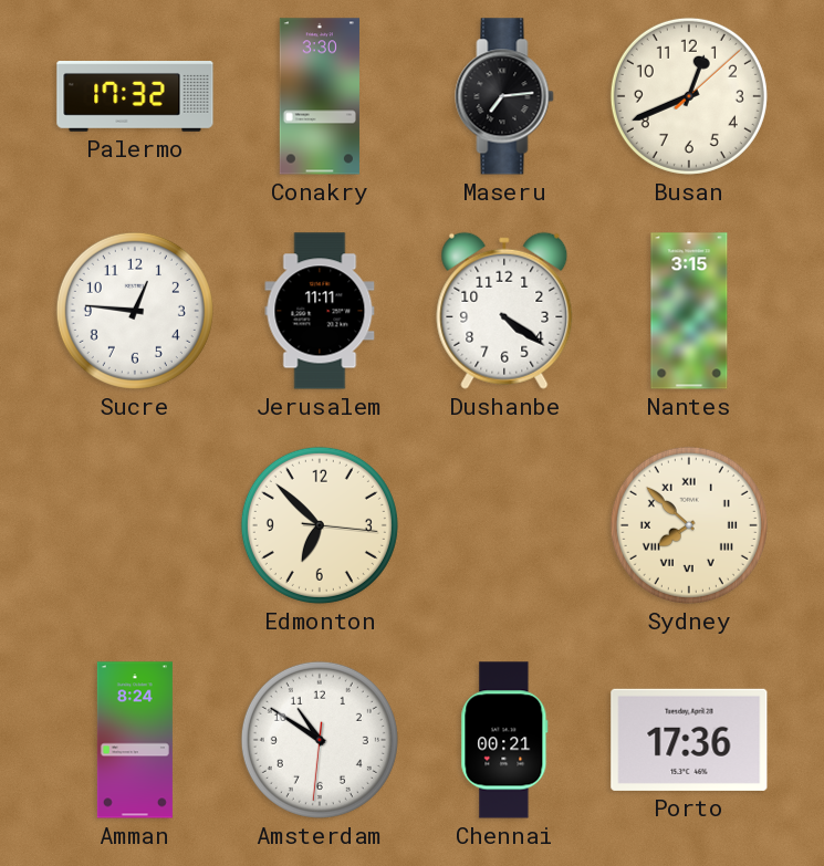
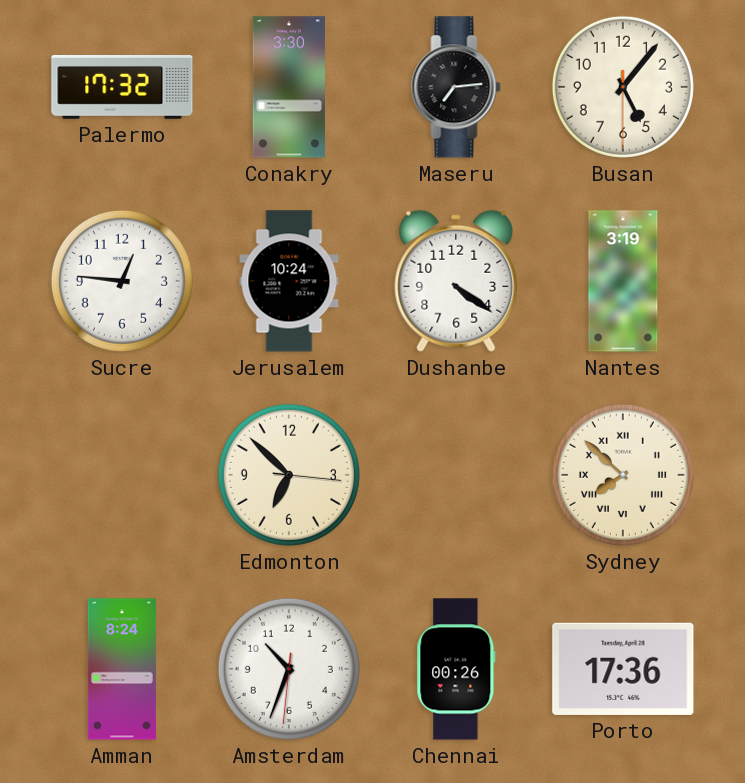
Busan: 12:41 -> 5:06 (623, 87)
Jerusalem: 11:11 -> 10:24 (289, 281)
Nantes: 3:15 -> 3:19 (623, 281)
Amsterdam: 10:50 -> 10:33 (289, 669)
Chennai: 00:21 -> 00:26 (456, 669)
